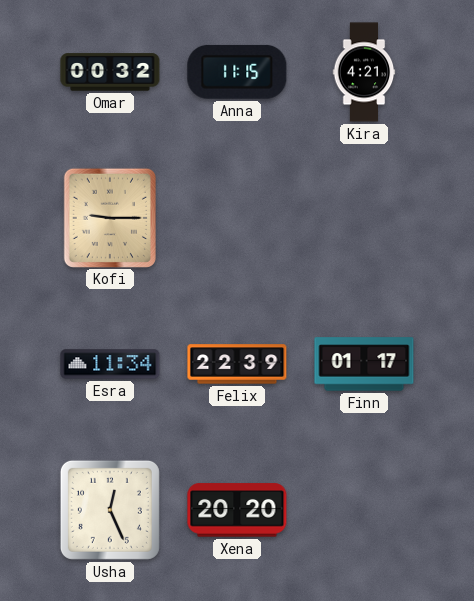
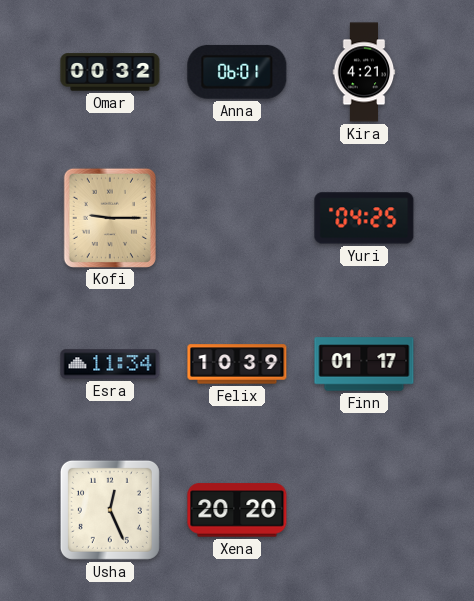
Anna: 11:15 -> 06:01 (237, 72)
Yuri: none -> 04:25 (364, 218)
Felix: 22:39 -> 10:39 (237, 364)
